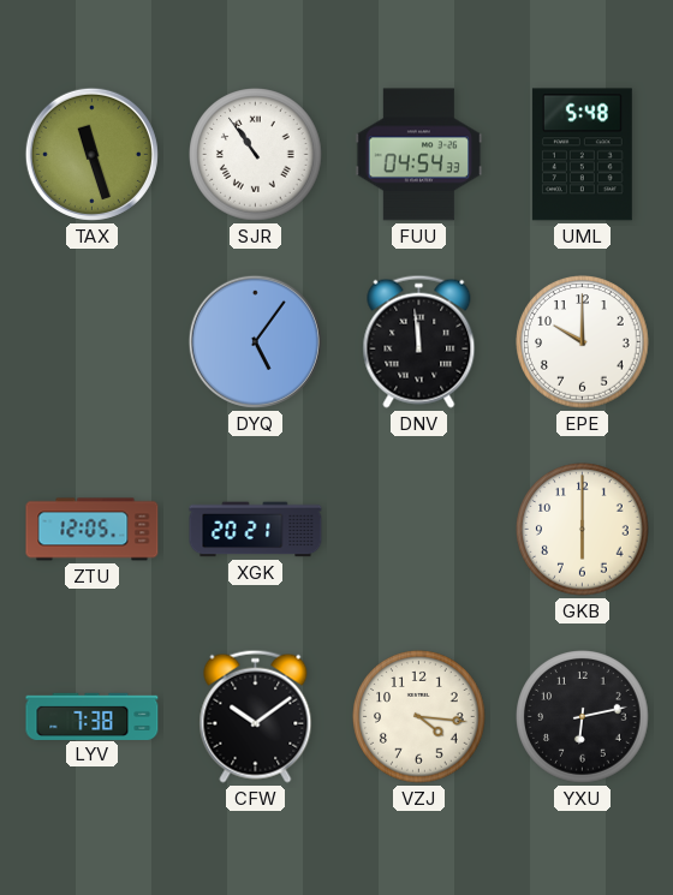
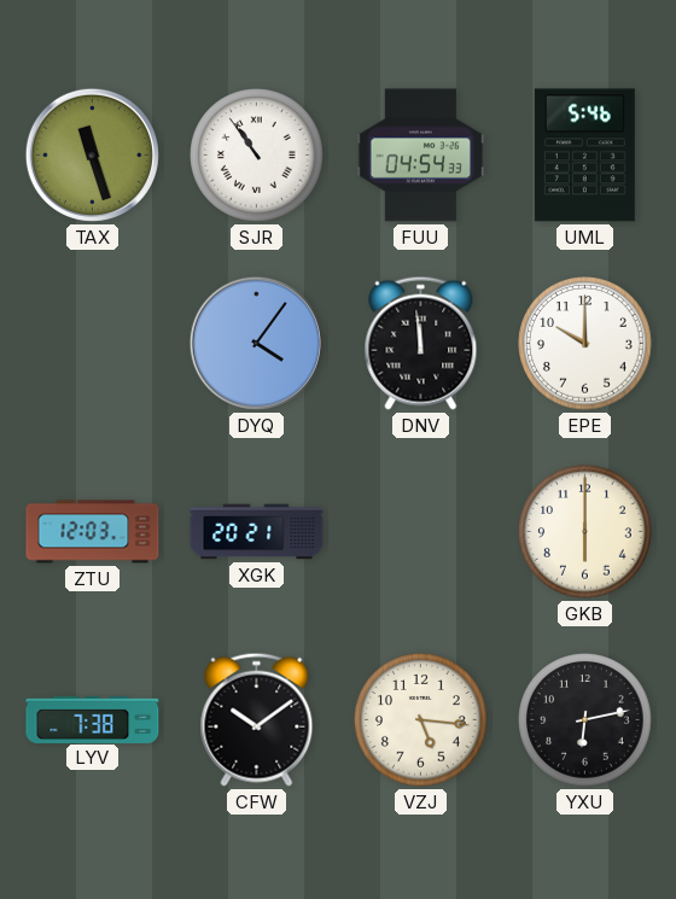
UML: 5:48 -> 5:46 (584, 156)
DYQ: 5:06 -> 4:06 (256, 343)
ZTU: 12:05 -> 12:03 (93, 532)
VZJ: 4:16 -> 5:16 (421, 720)
